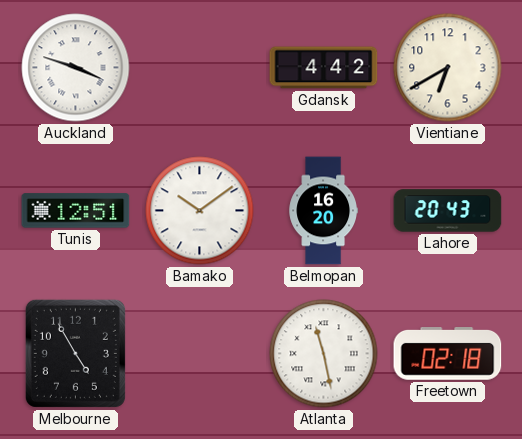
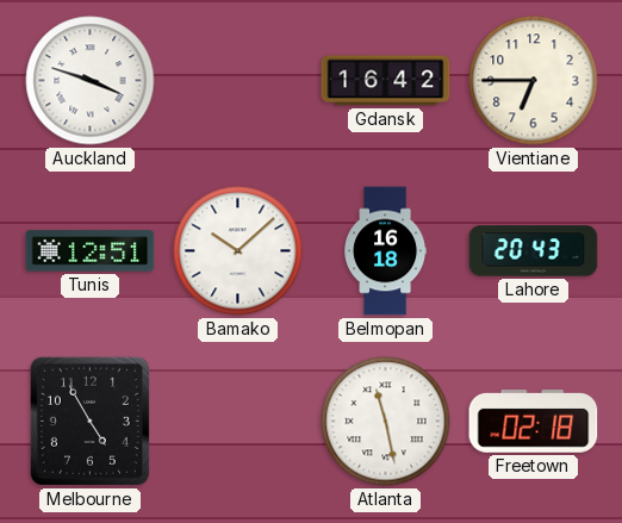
Gdansk: 4:42 -> 16:42 (386, 81)
Vientiane: 6:40 -> 6:45 (534, 81)
Bamako: 10:09 -> 10:08 (238, 251)
Belmopan: 16:20 -> 16:18 (385, 251)
